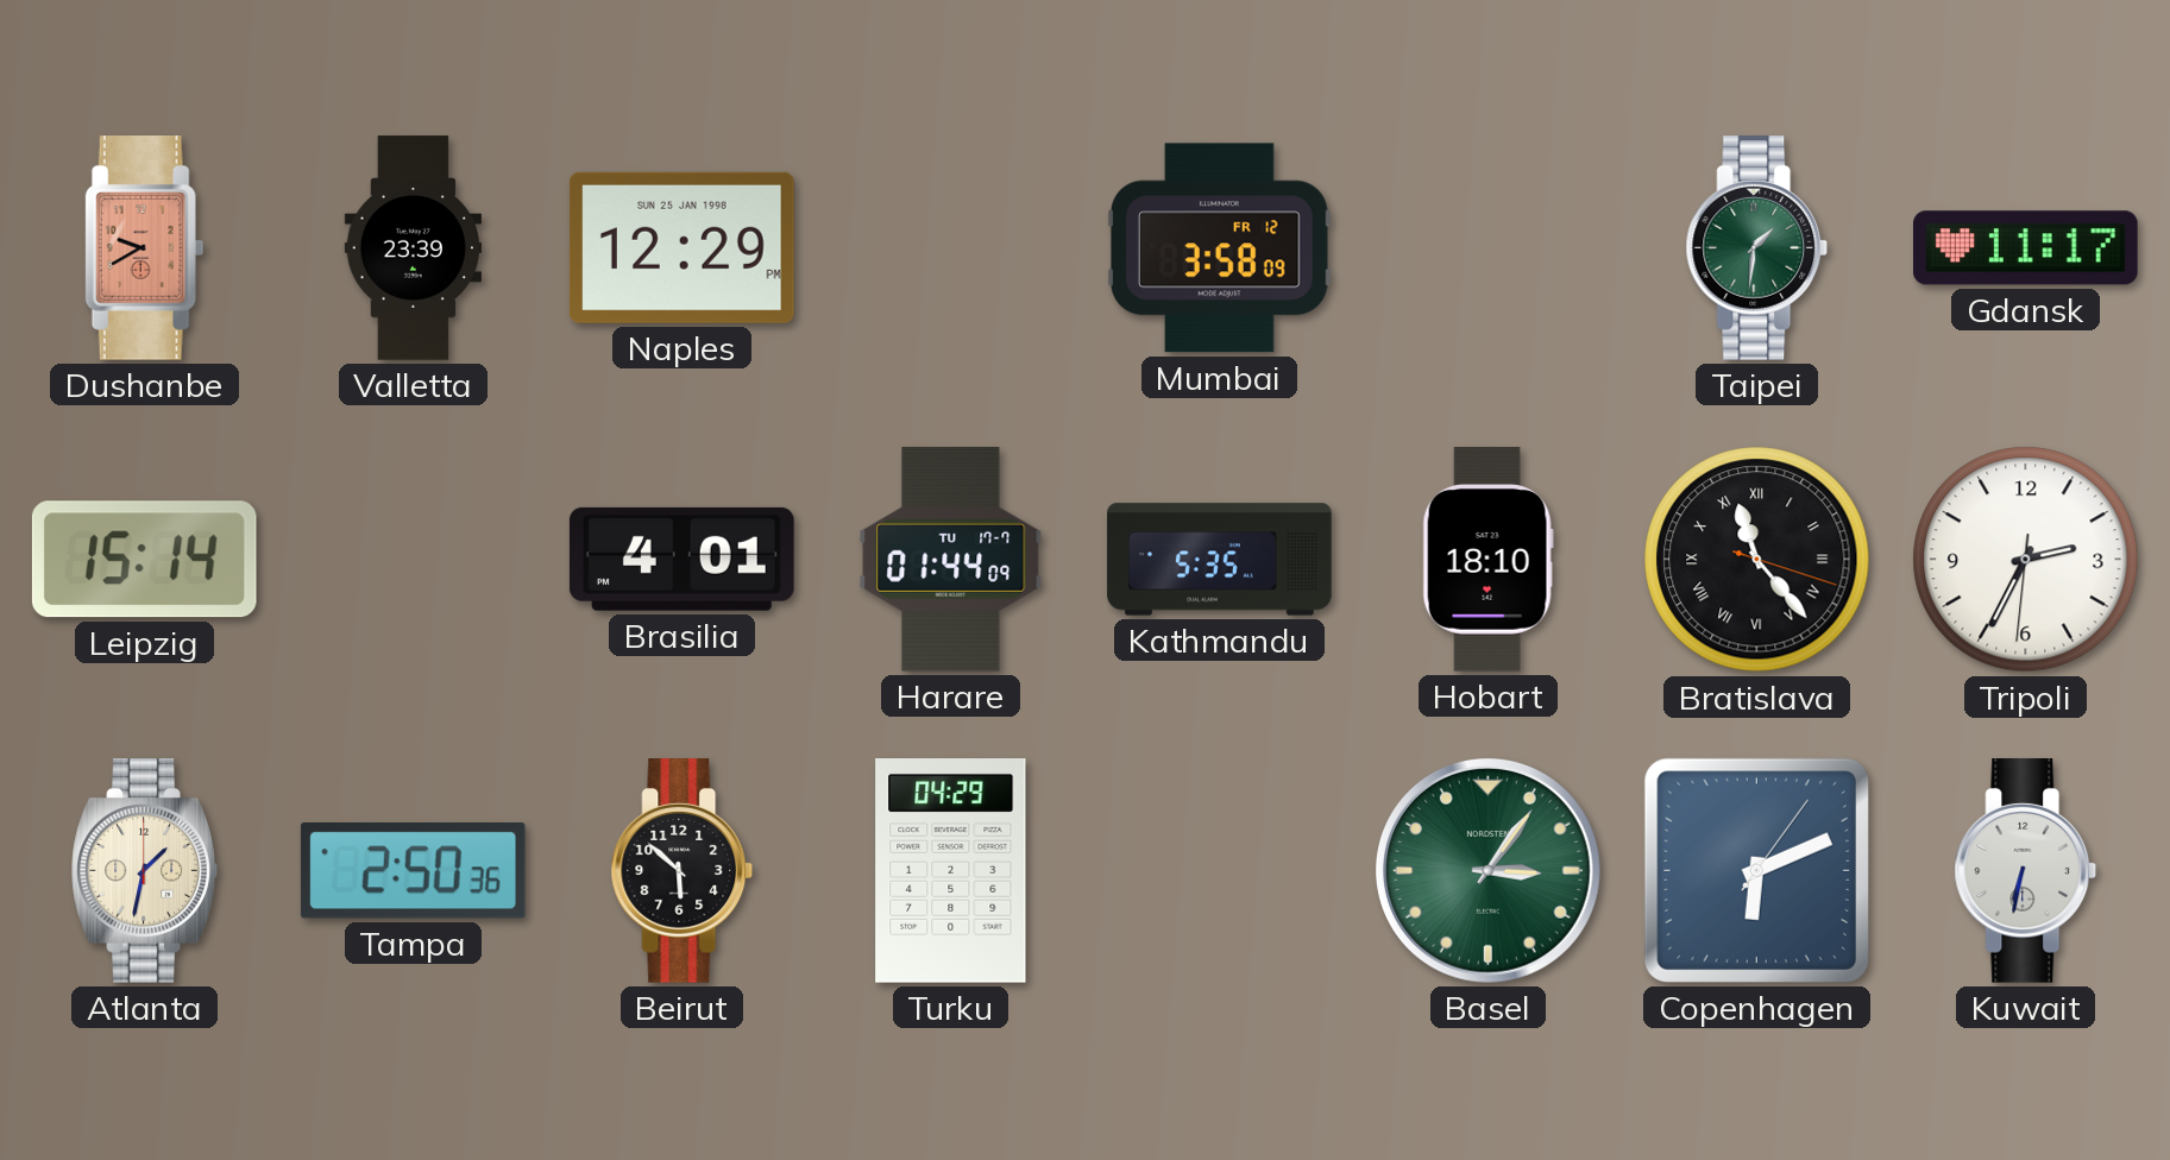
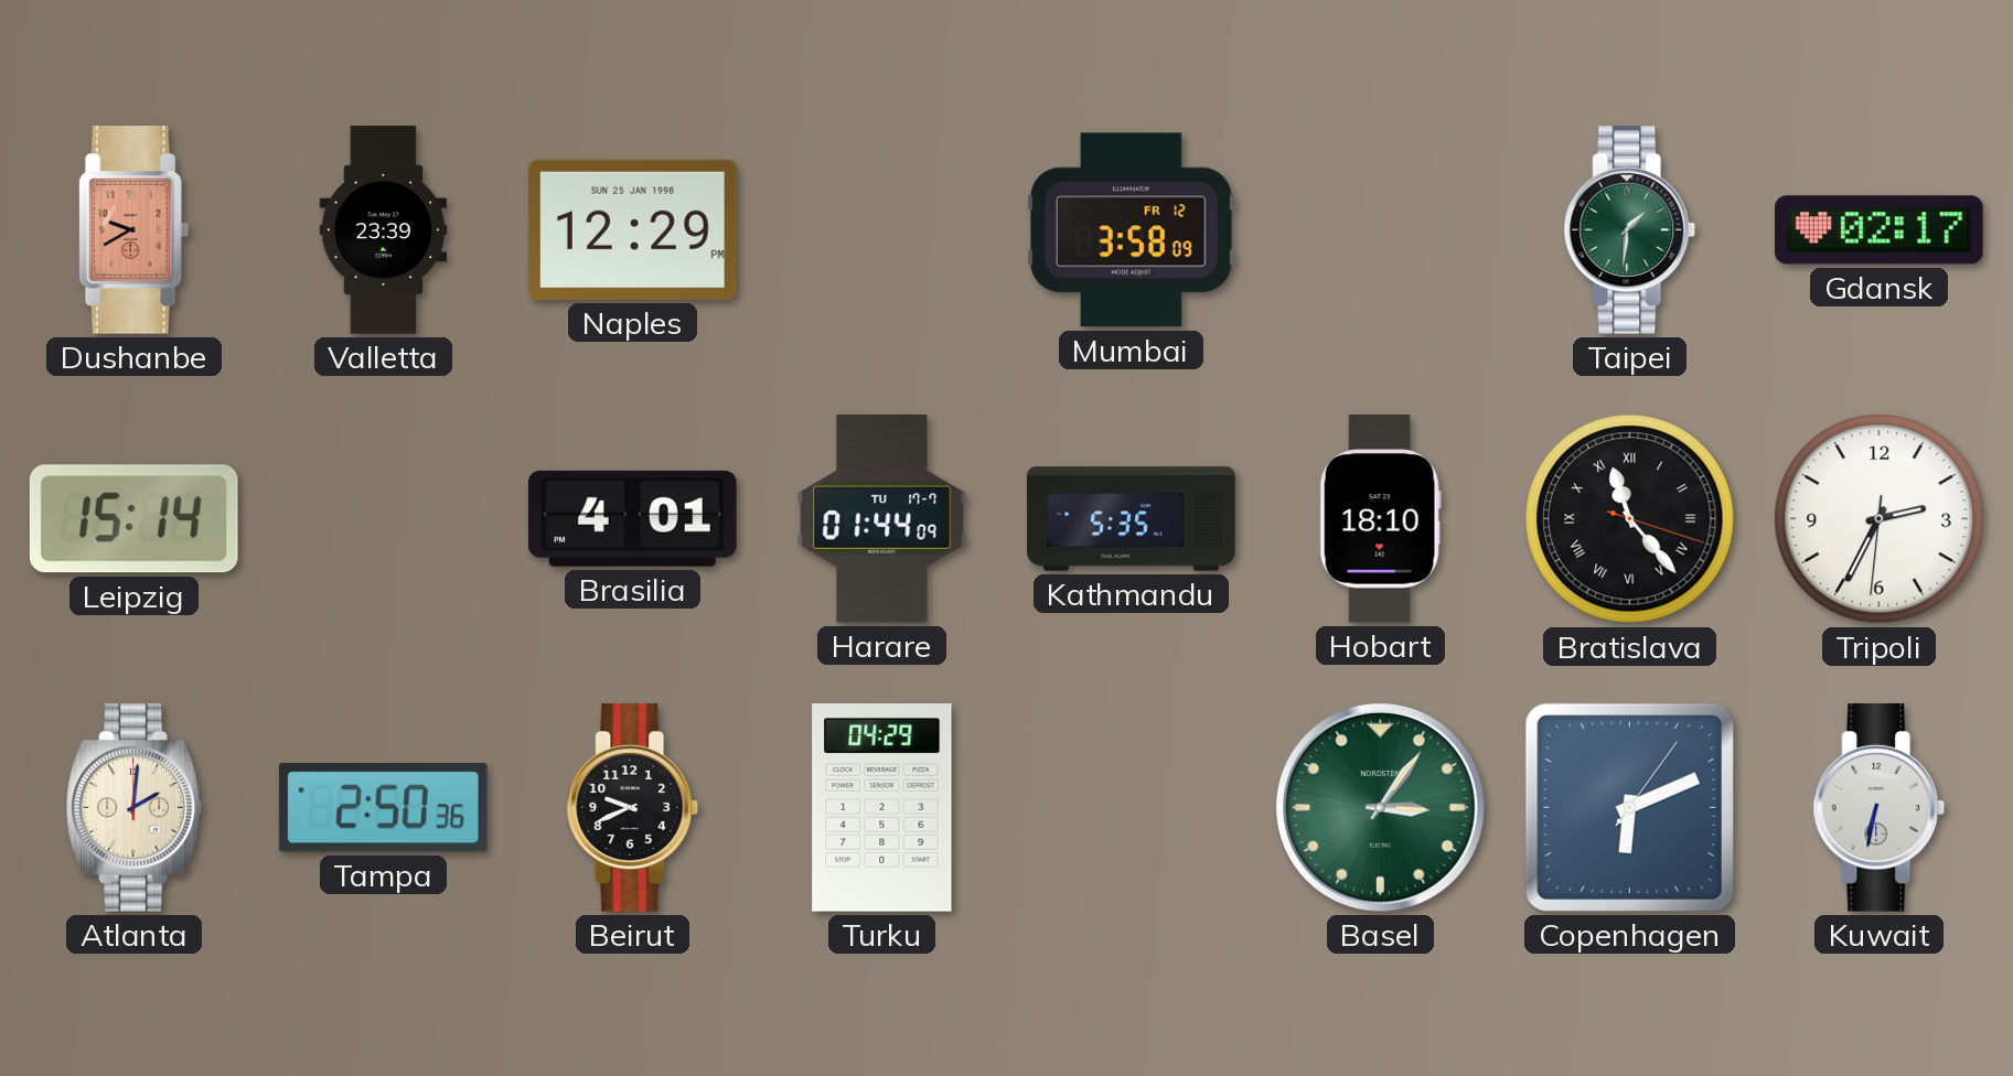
Gdansk: 11:17 -> 02:17 (1880, 230)
Atlanta: 1:32 -> 2:01 (133, 808)
Beirut: 5:52 -> 9:41 (633, 808)
